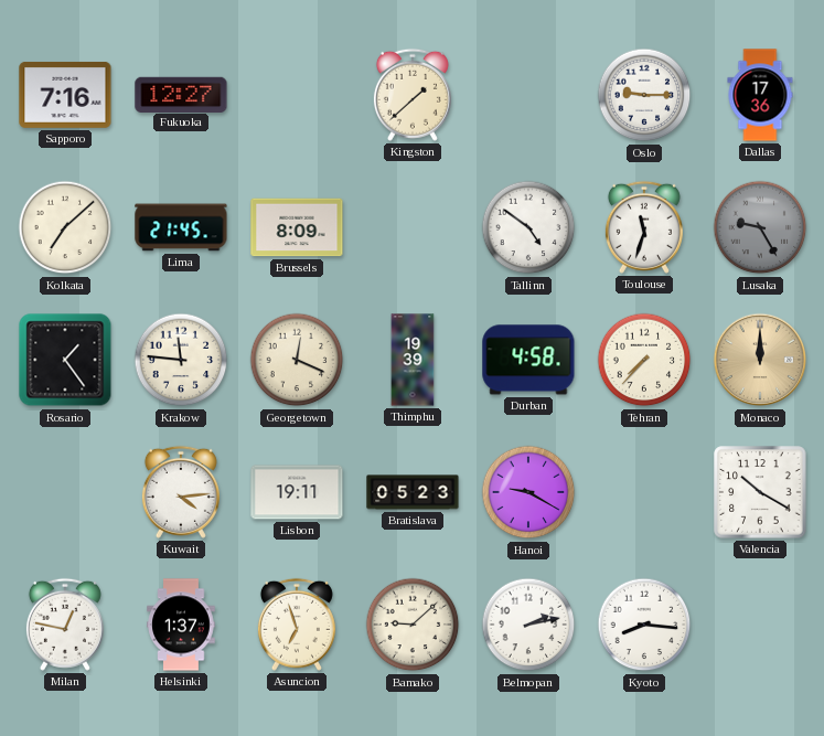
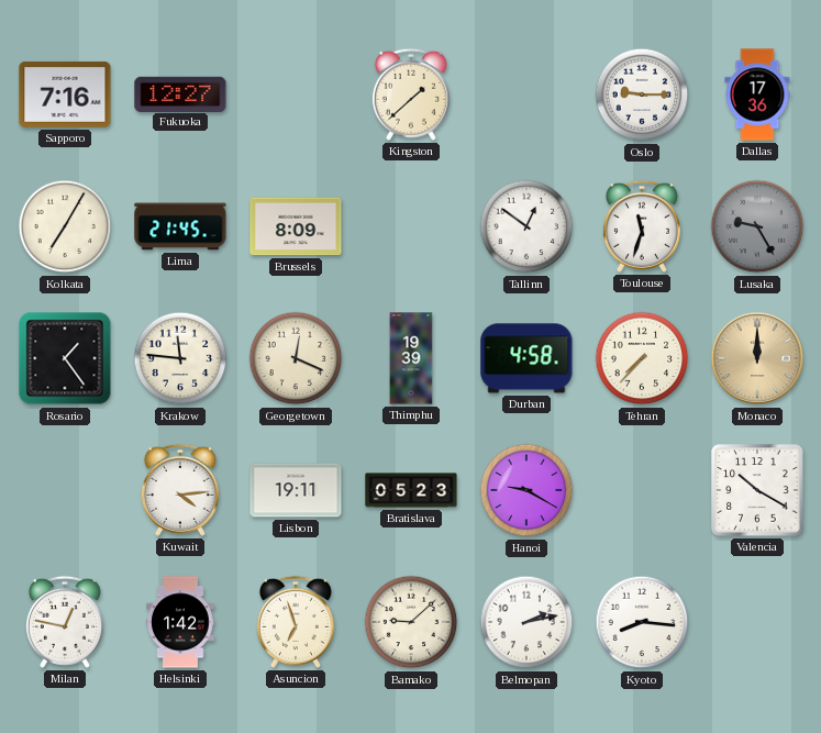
Kolkata: 7:08 -> 7:05 (65, 226)
Tallinn: 4:51 -> 12:51 (526, 226)
Helsinki: 1:37 -> 1:42 (180, 622)
